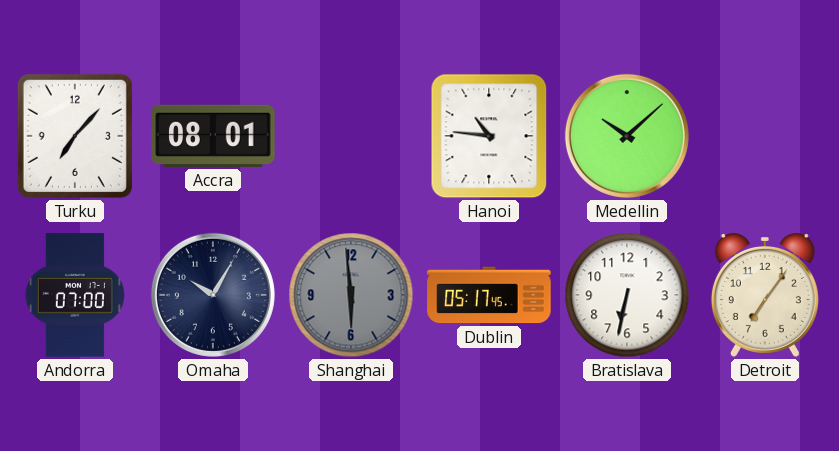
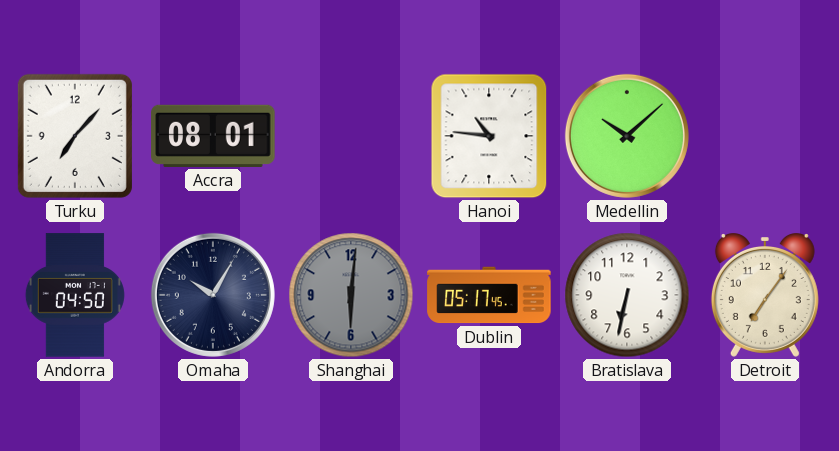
Andorra: 07:00 -> 04:50 (75, 295)
Shanghai: 5:59 -> 6:01 (351, 295)
